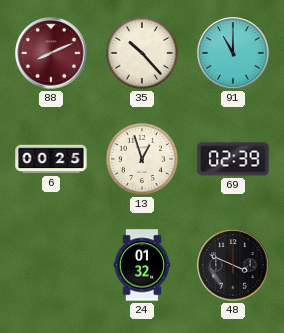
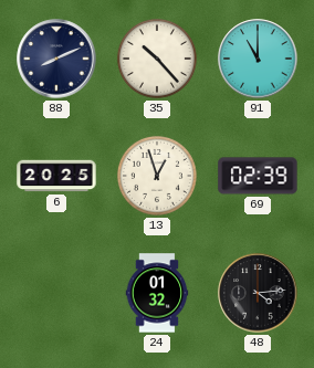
88 dial: burgundy -> navy (56, 59)
6: 00:25 -> 20:25 (56, 176)
48: 3:49 -> 4:14 (258, 293)
